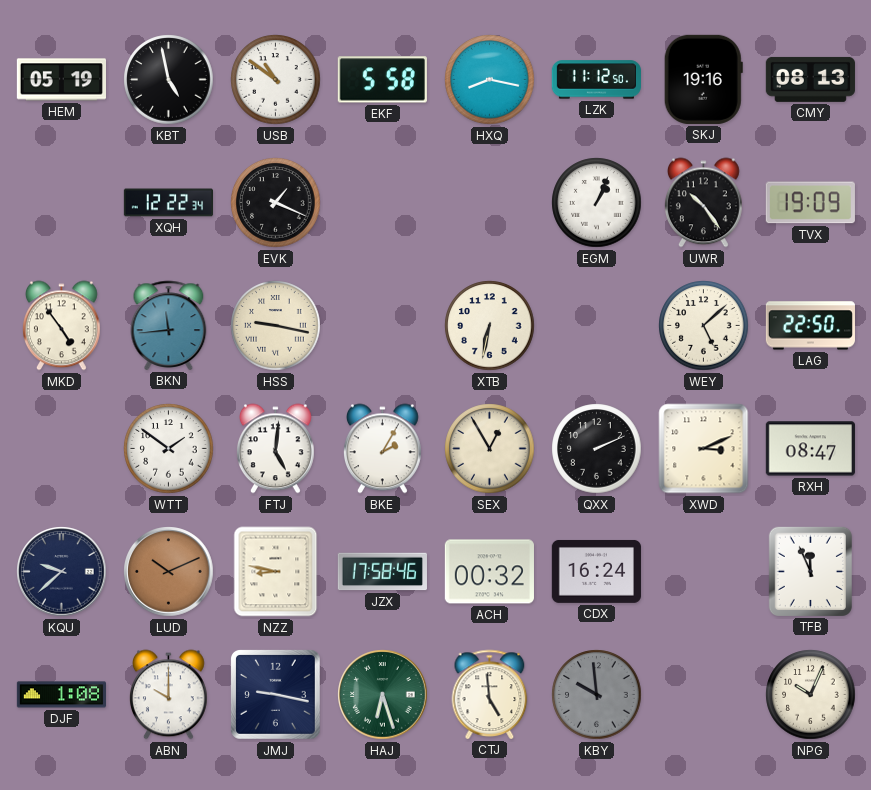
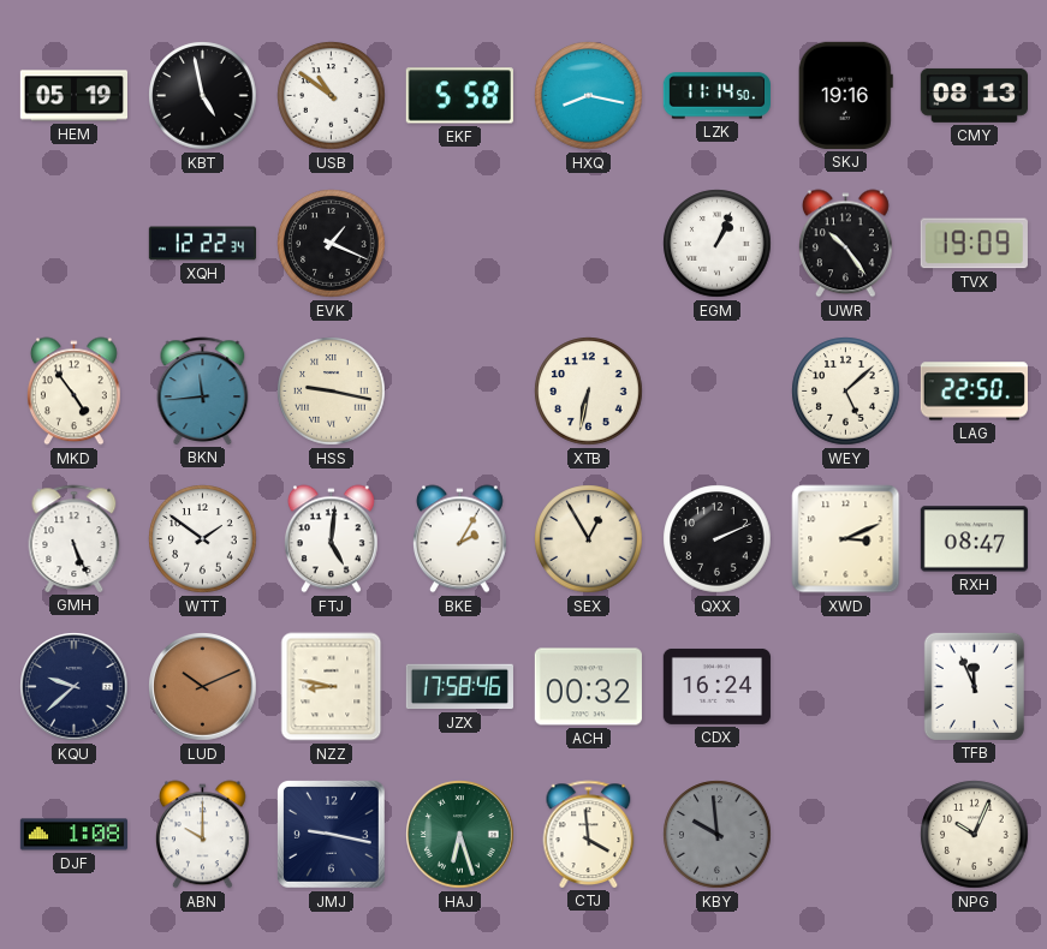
LZK: 11:12 -> 11:14 (716, 96)
GMH: none -> 5:26 (75, 538)
CTJ: 4:59 -> 3:59 (589, 834)
